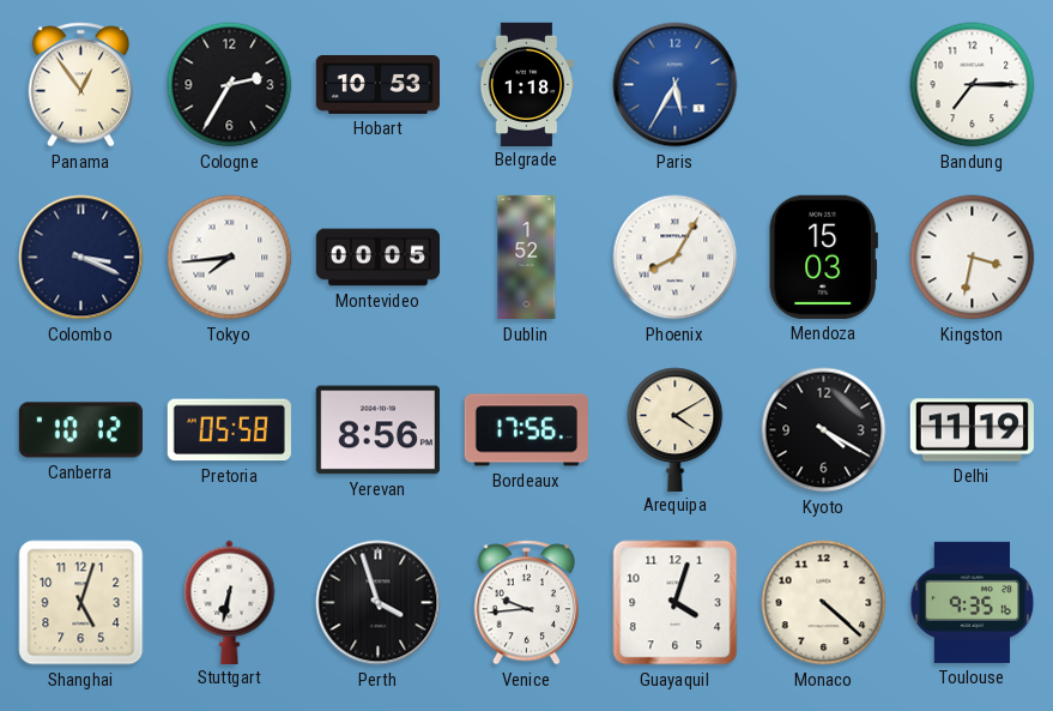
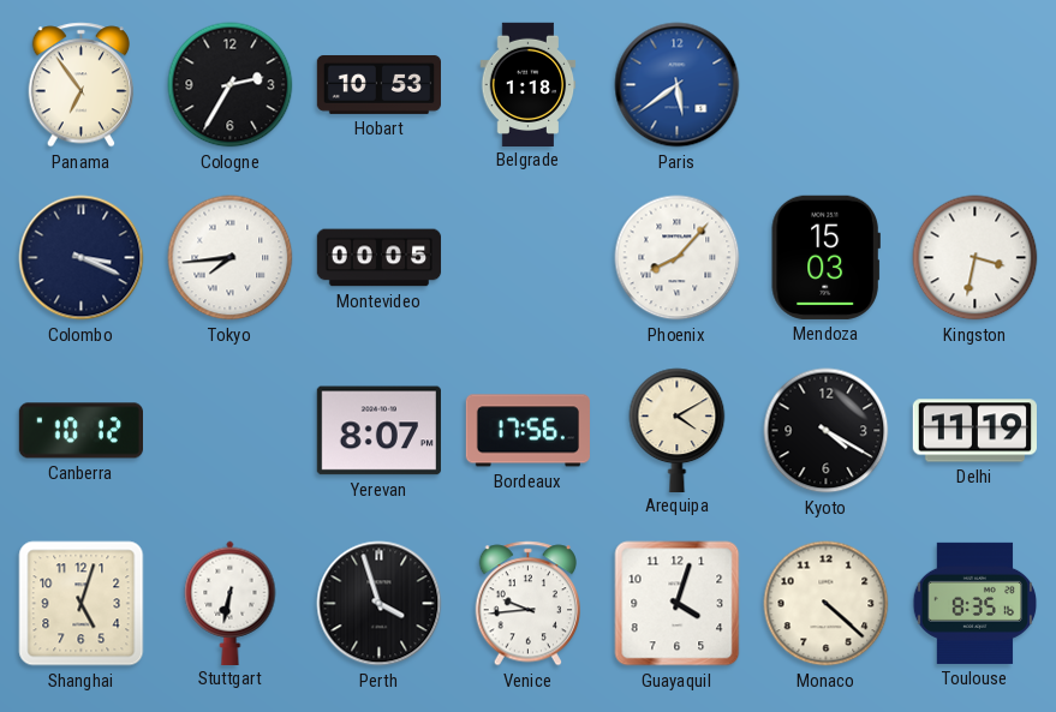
Panama: 12:54 -> 6:54 (82, 85)
Paris: 5:35 -> 5:39 (678, 85)
Bandung: 7:15 -> none (973, 85)
Dublin: 1:52 -> none (527, 258)
Phoenix: 8:05 -> 8:07 (678, 258)
Pretoria: 05:58 -> none (229, 430)
Yerevan: 8:56 -> 8:07 (378, 431)
Toulouse: 9:35 -> 8:35 (976, 603)
